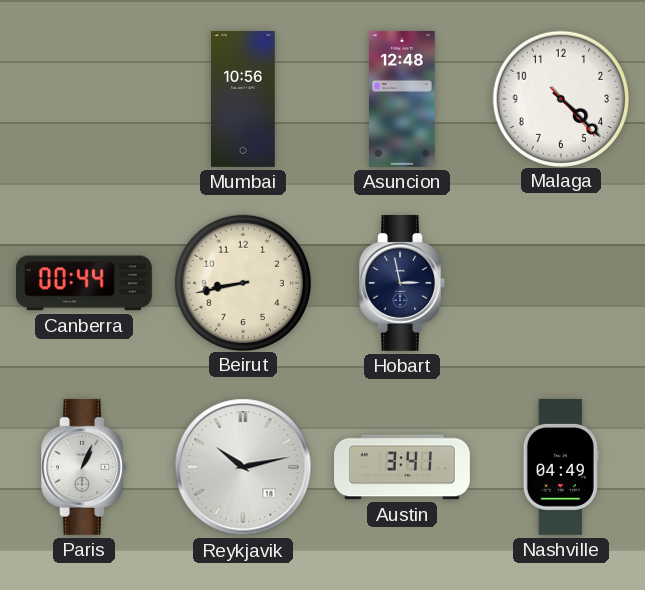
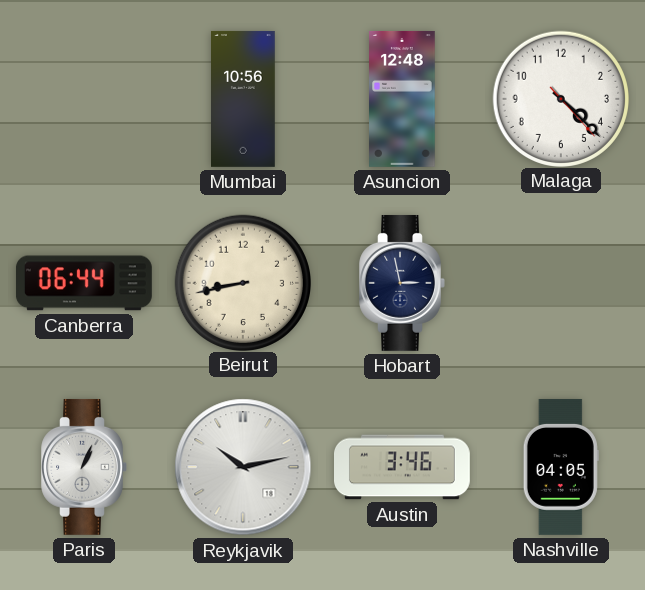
Canberra: 00:44 -> 06:44 (84, 283)
Austin: 3:41 -> 3:46 (403, 467)
Nashville: 04:49 -> 04:05 (561, 467)
